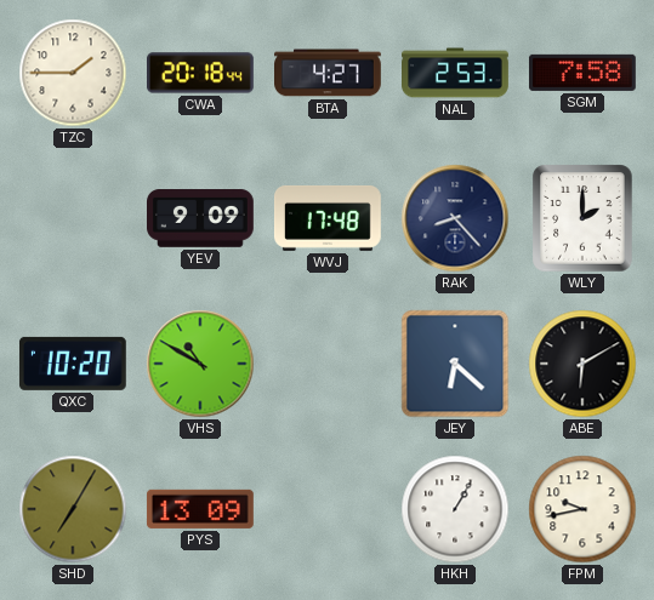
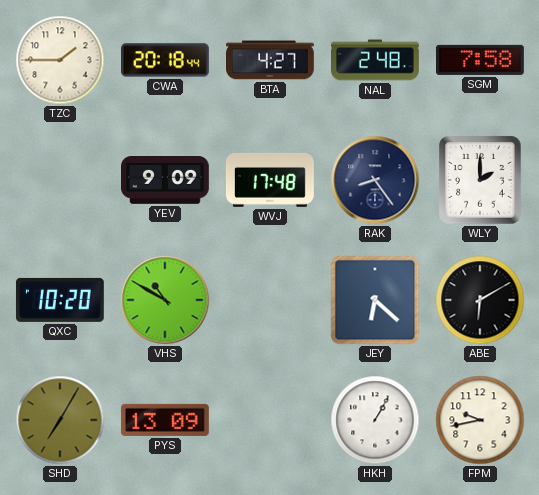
NAL: 2:53 -> 2:48 (376, 60)
RAK: 8:23 -> 8:24 (375, 180)
